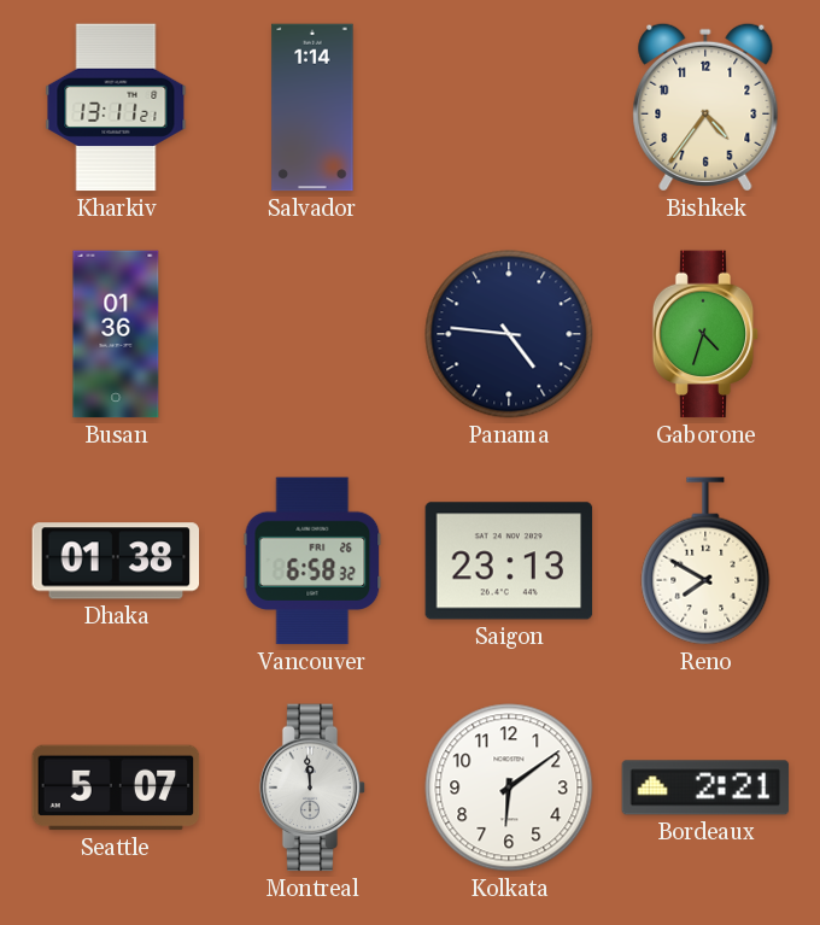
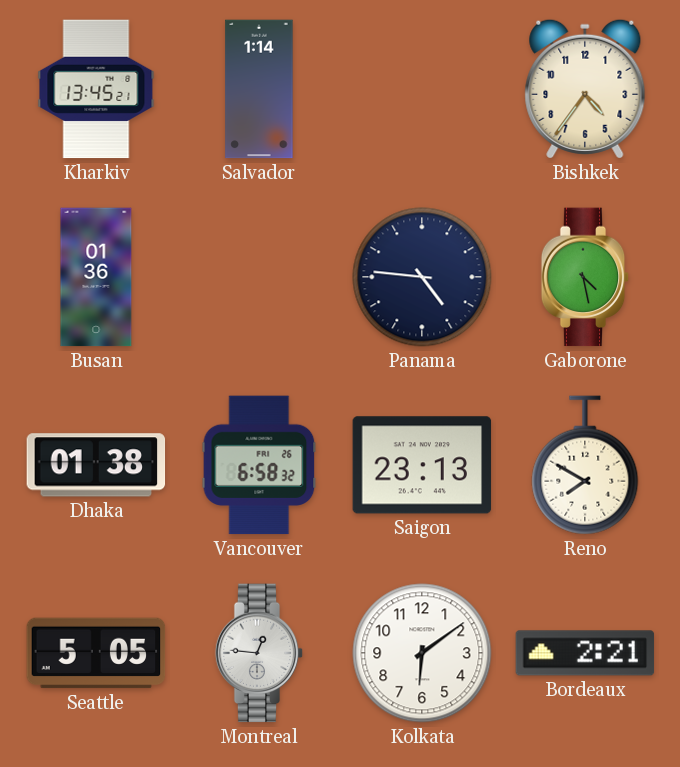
Kharkiv: 13:11 -> 13:45 (96, 89)
Gaborone: 4:33 -> 4:28 (585, 277)
Seattle: 5:07 -> 5:05 (96, 653)
Montreal: 11:59 -> 12:46 (259, 653)
